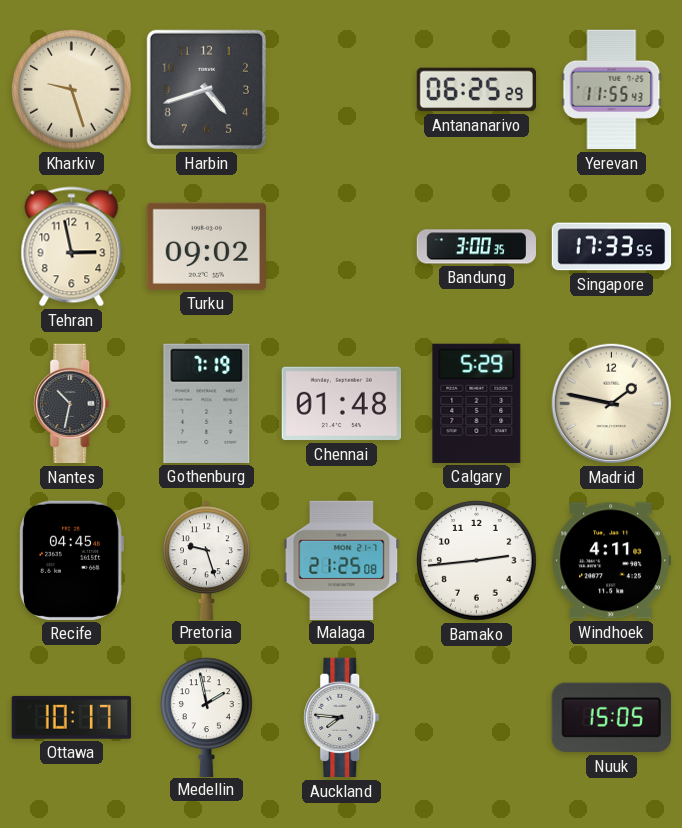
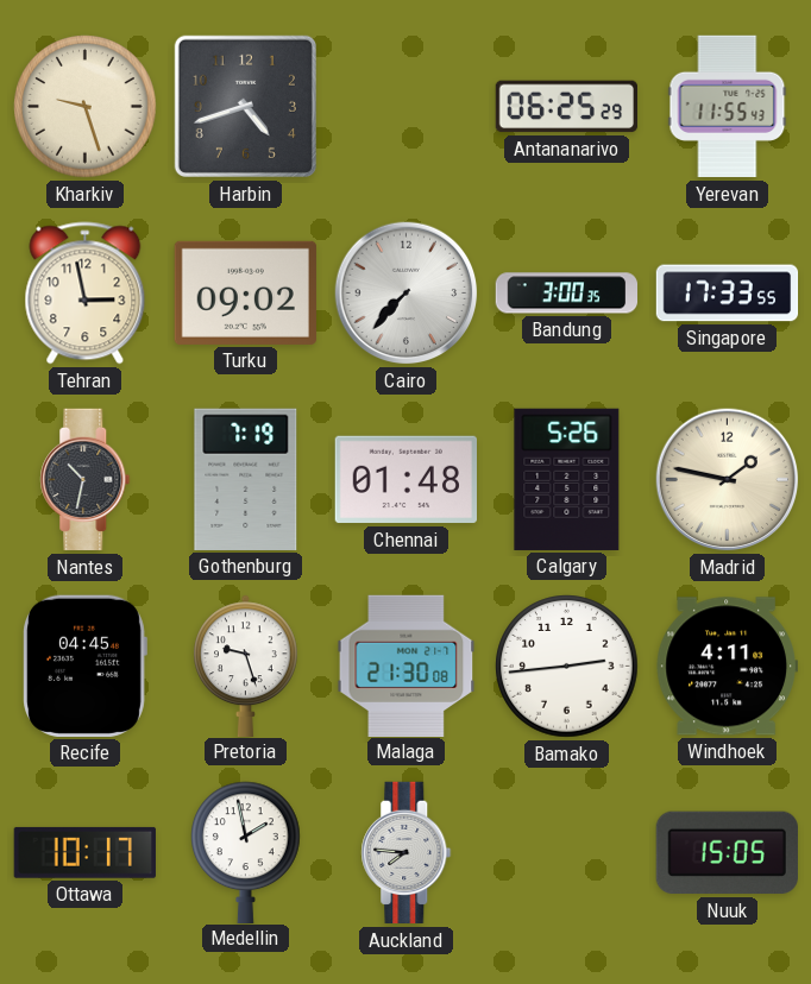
Cairo: none -> 7:37 (407, 294)
Calgary: 5:29 -> 5:26 (567, 479)
Malaga: 21:25 -> 21:30 (407, 666)
